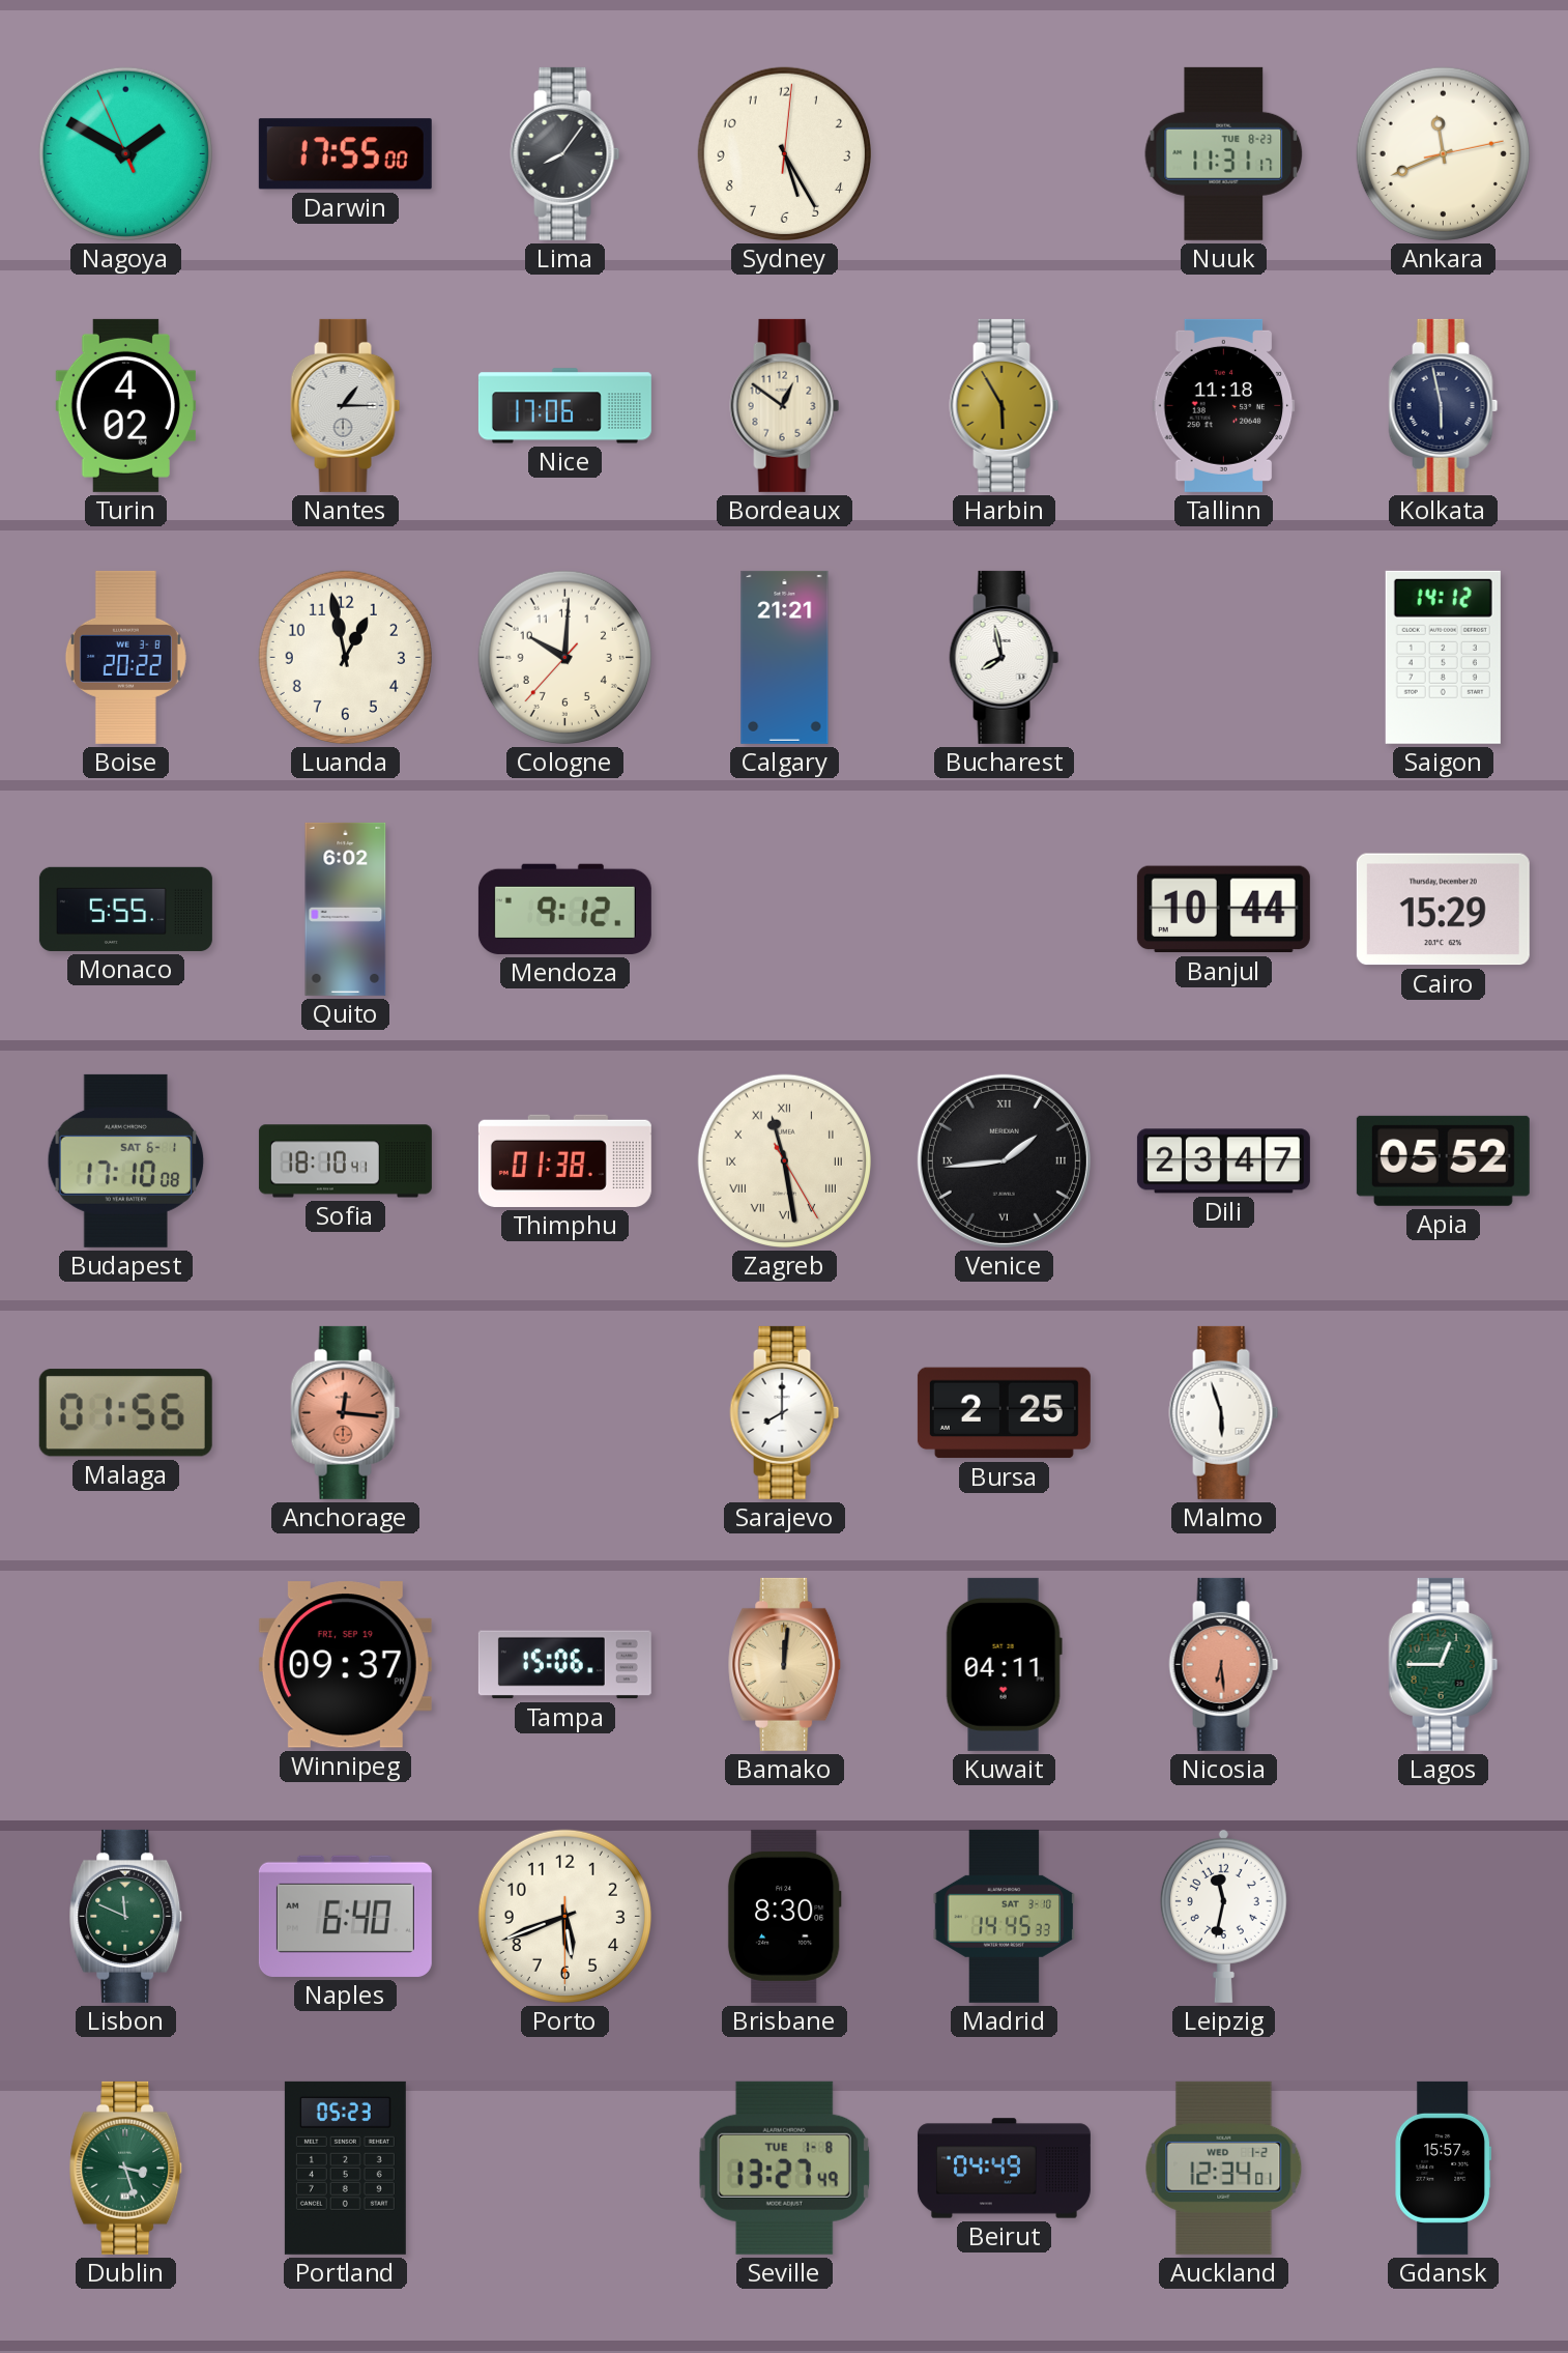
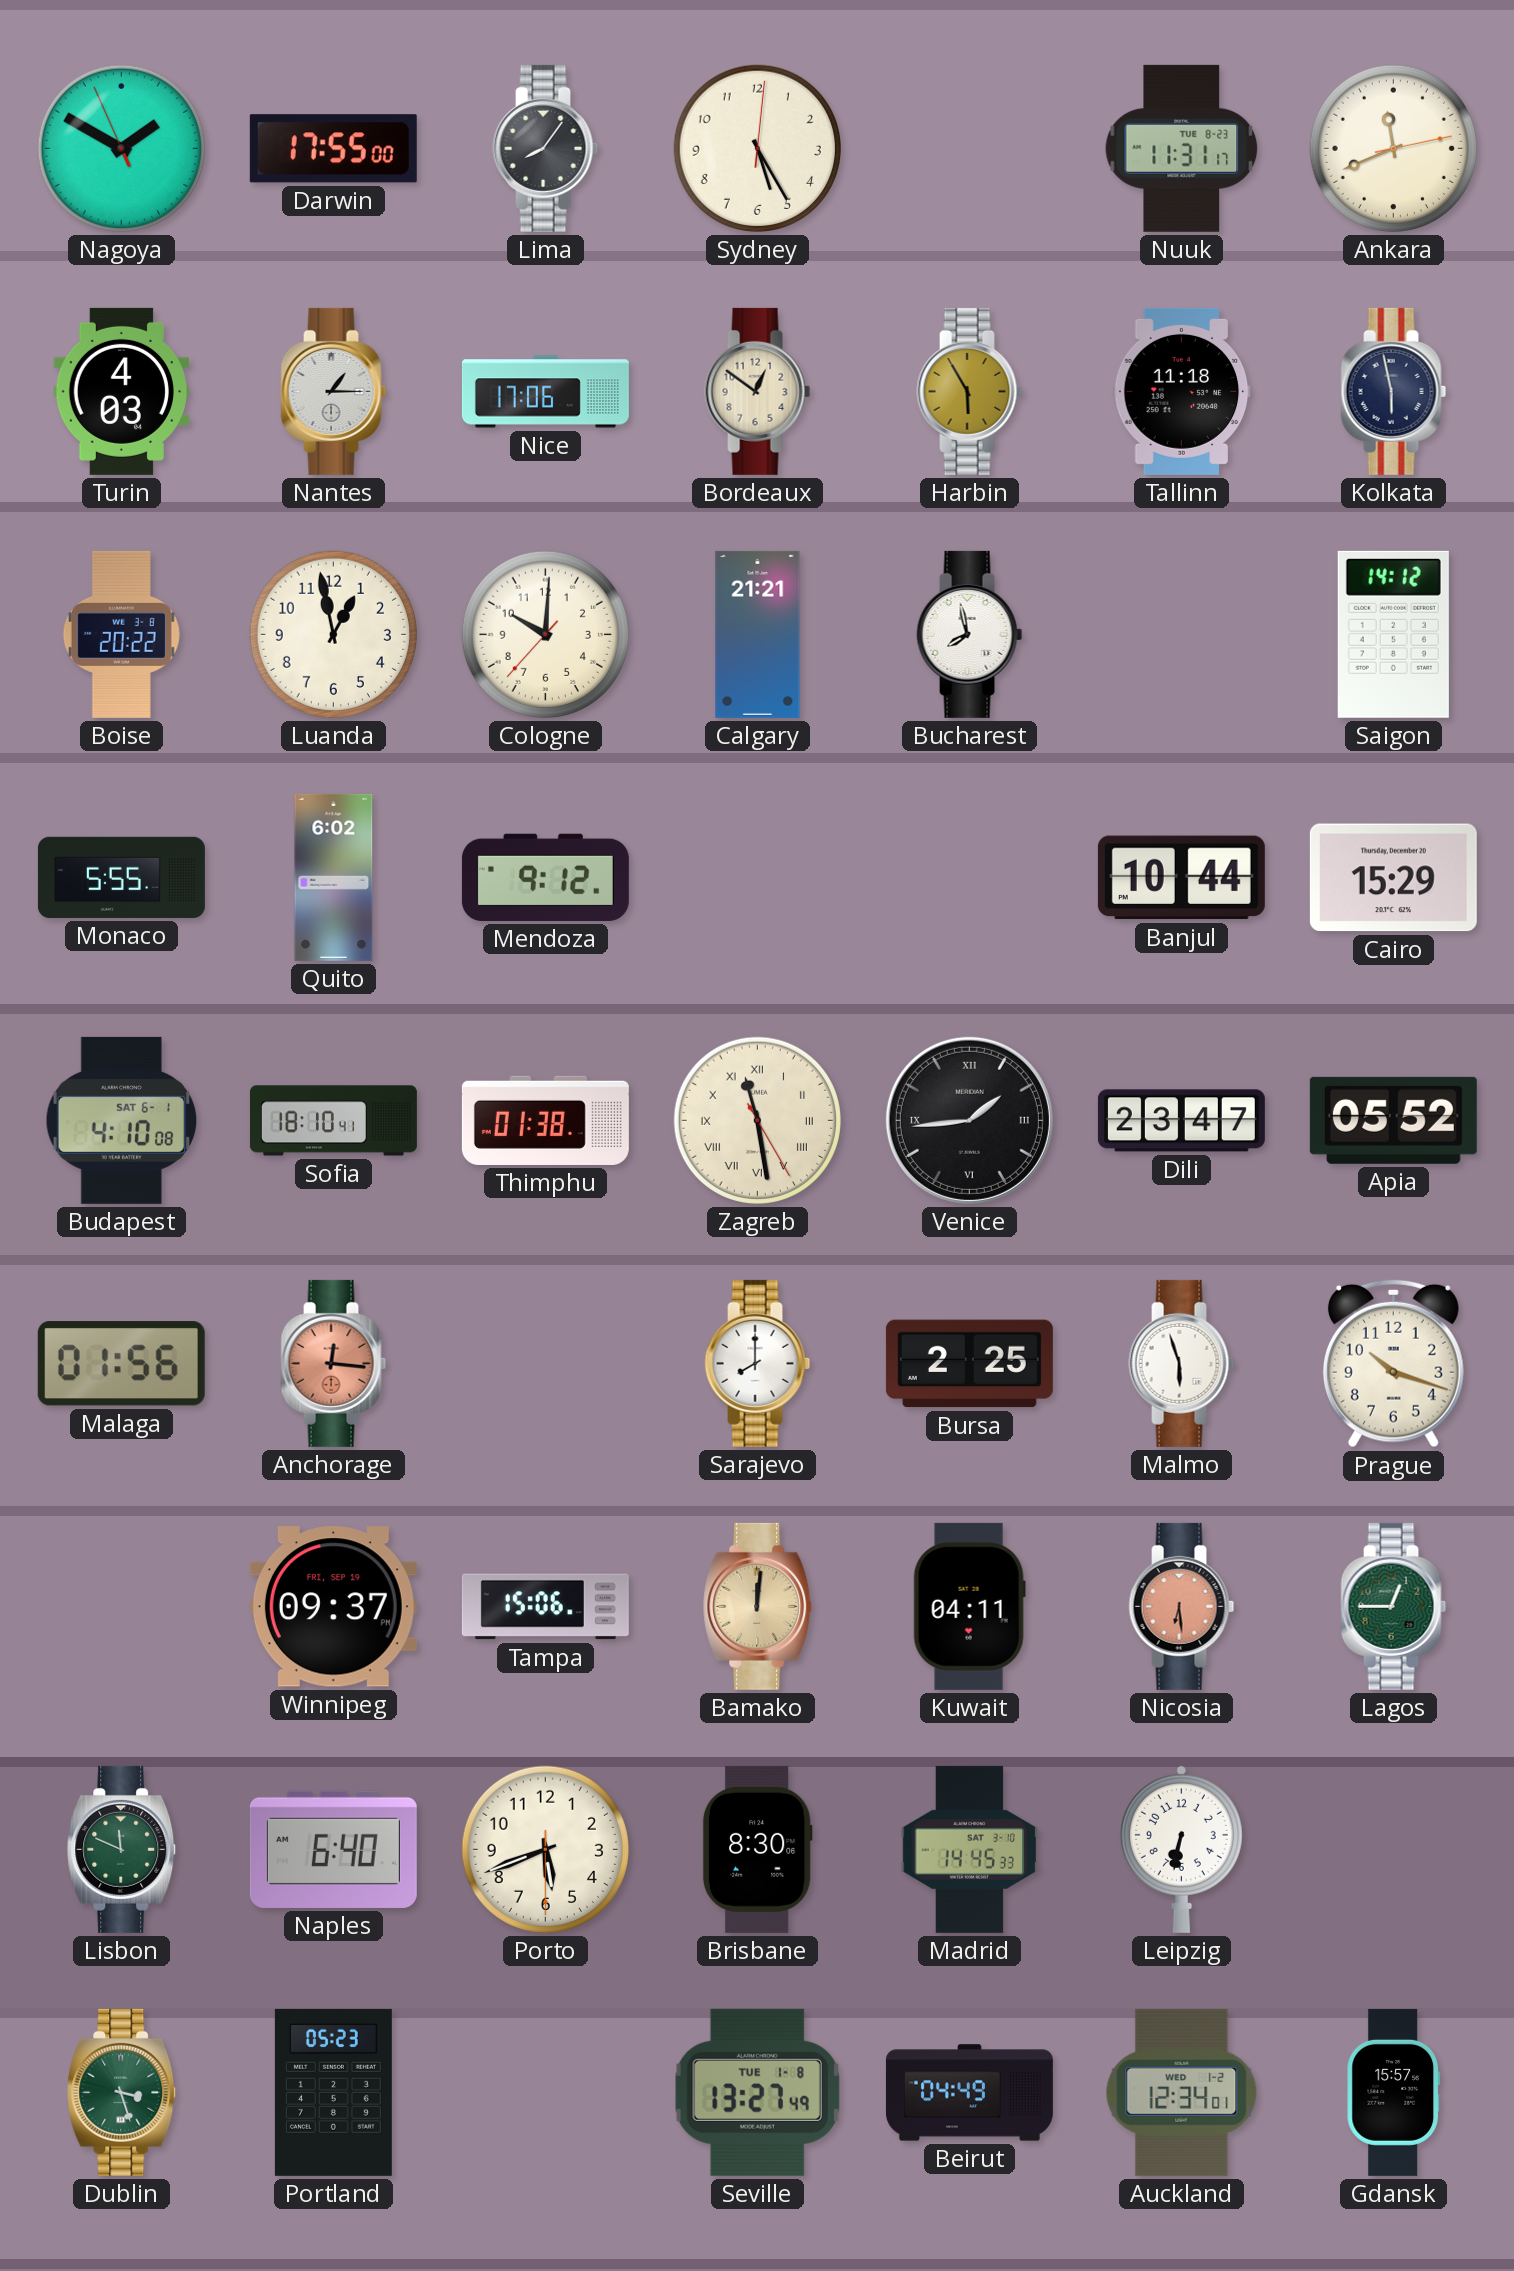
Turin: 4:02 -> 4:03 (121, 391)
Budapest: 17:10 -> 4:10 (122, 1120)
Prague: none -> 10:18 (1393, 1364)
Leipzig: 11:32 -> 6:32 (1181, 1849)
